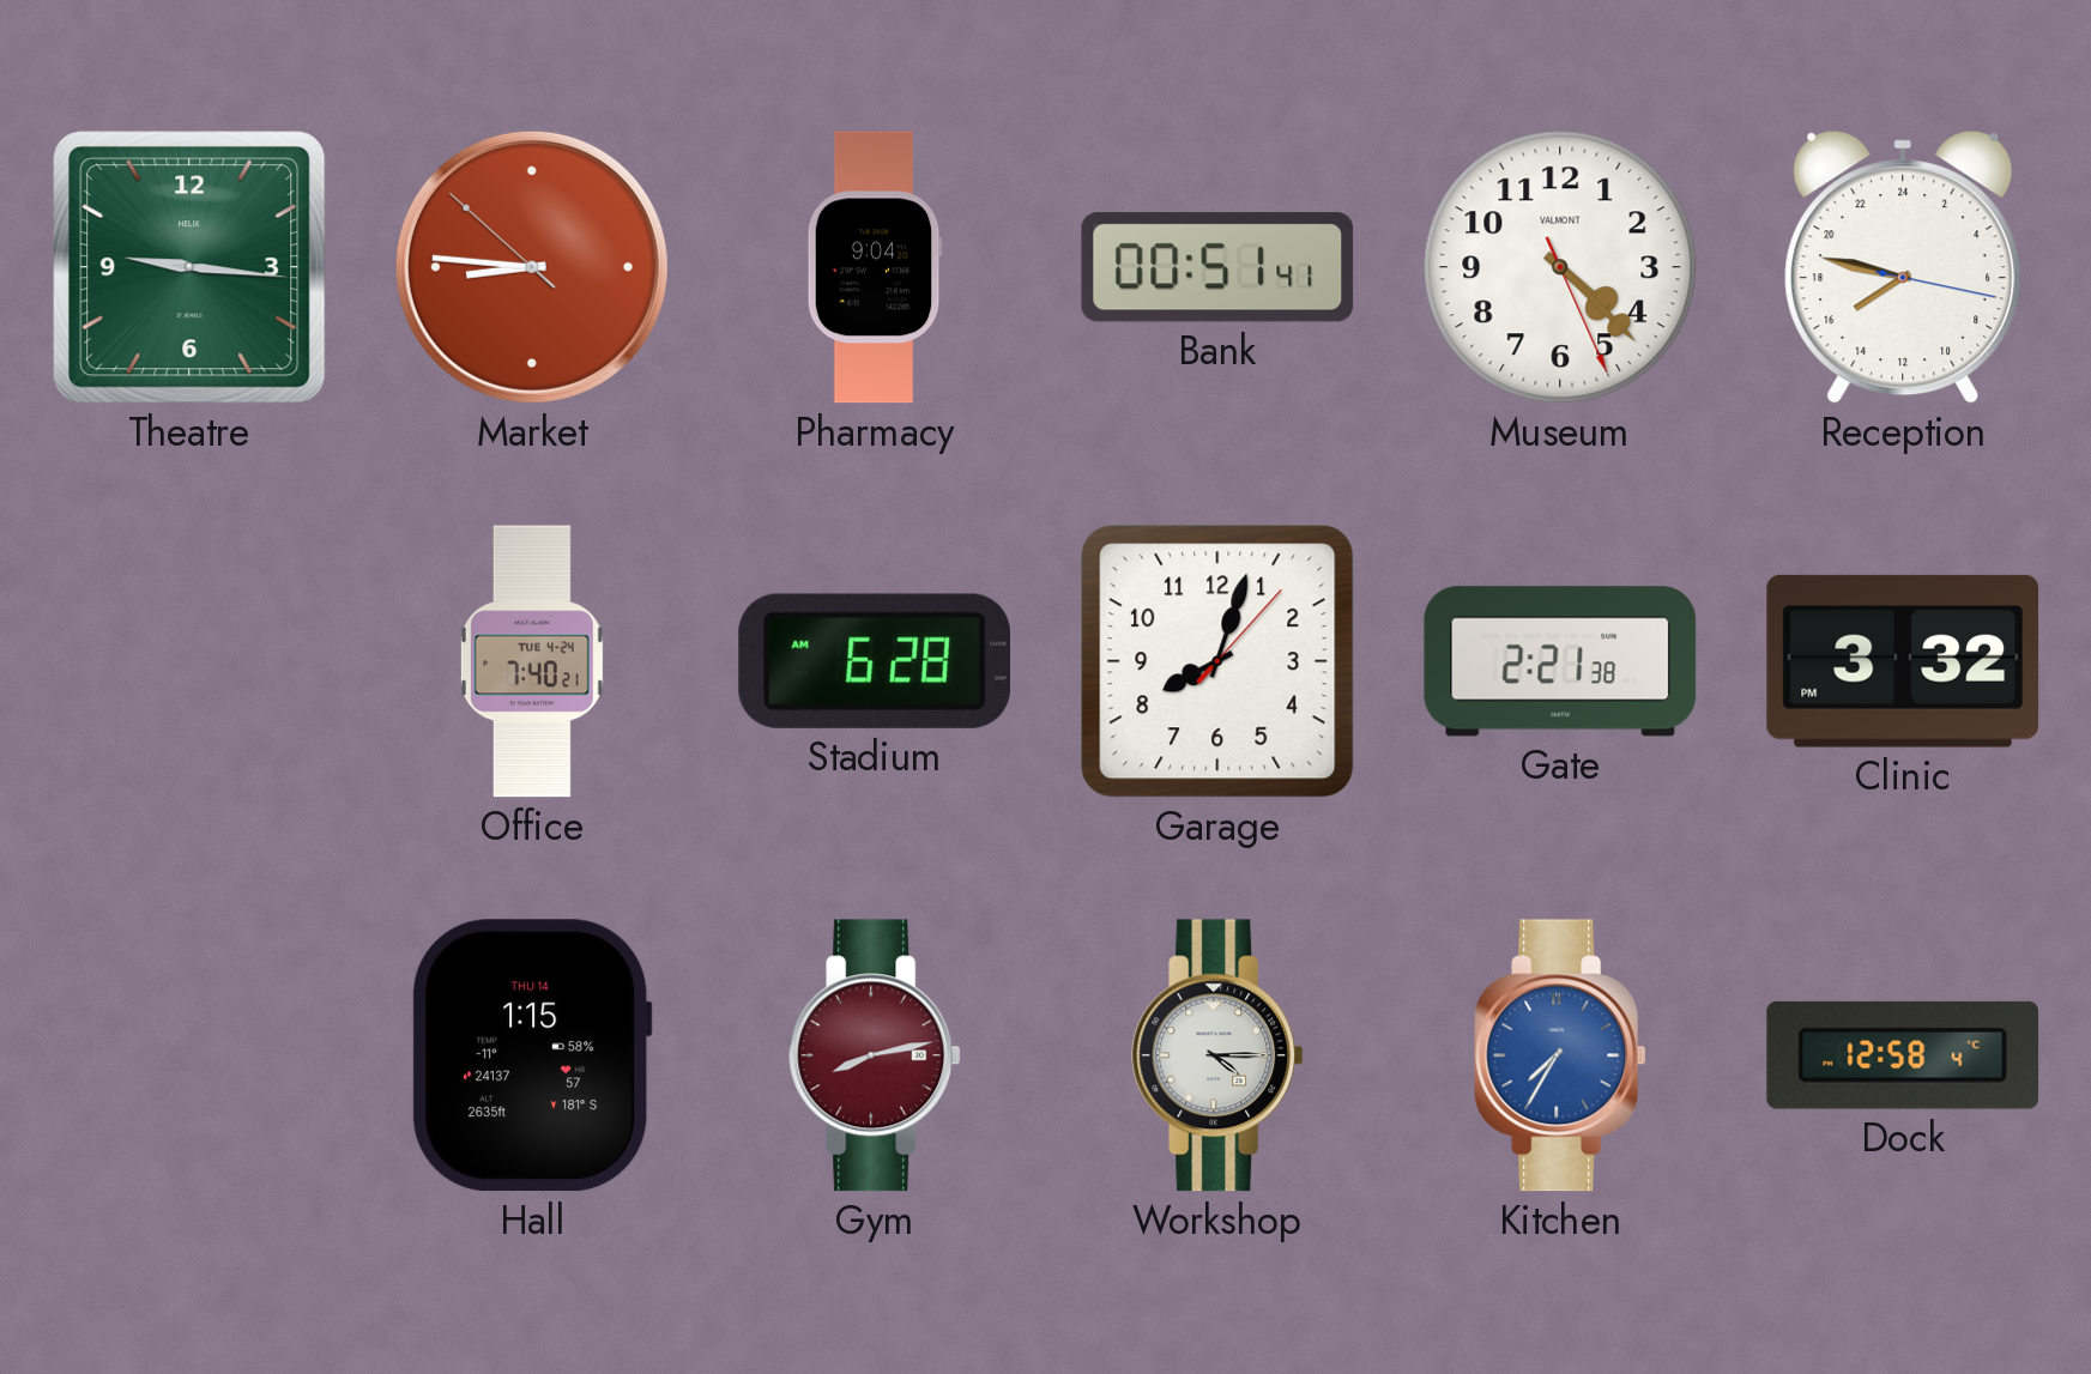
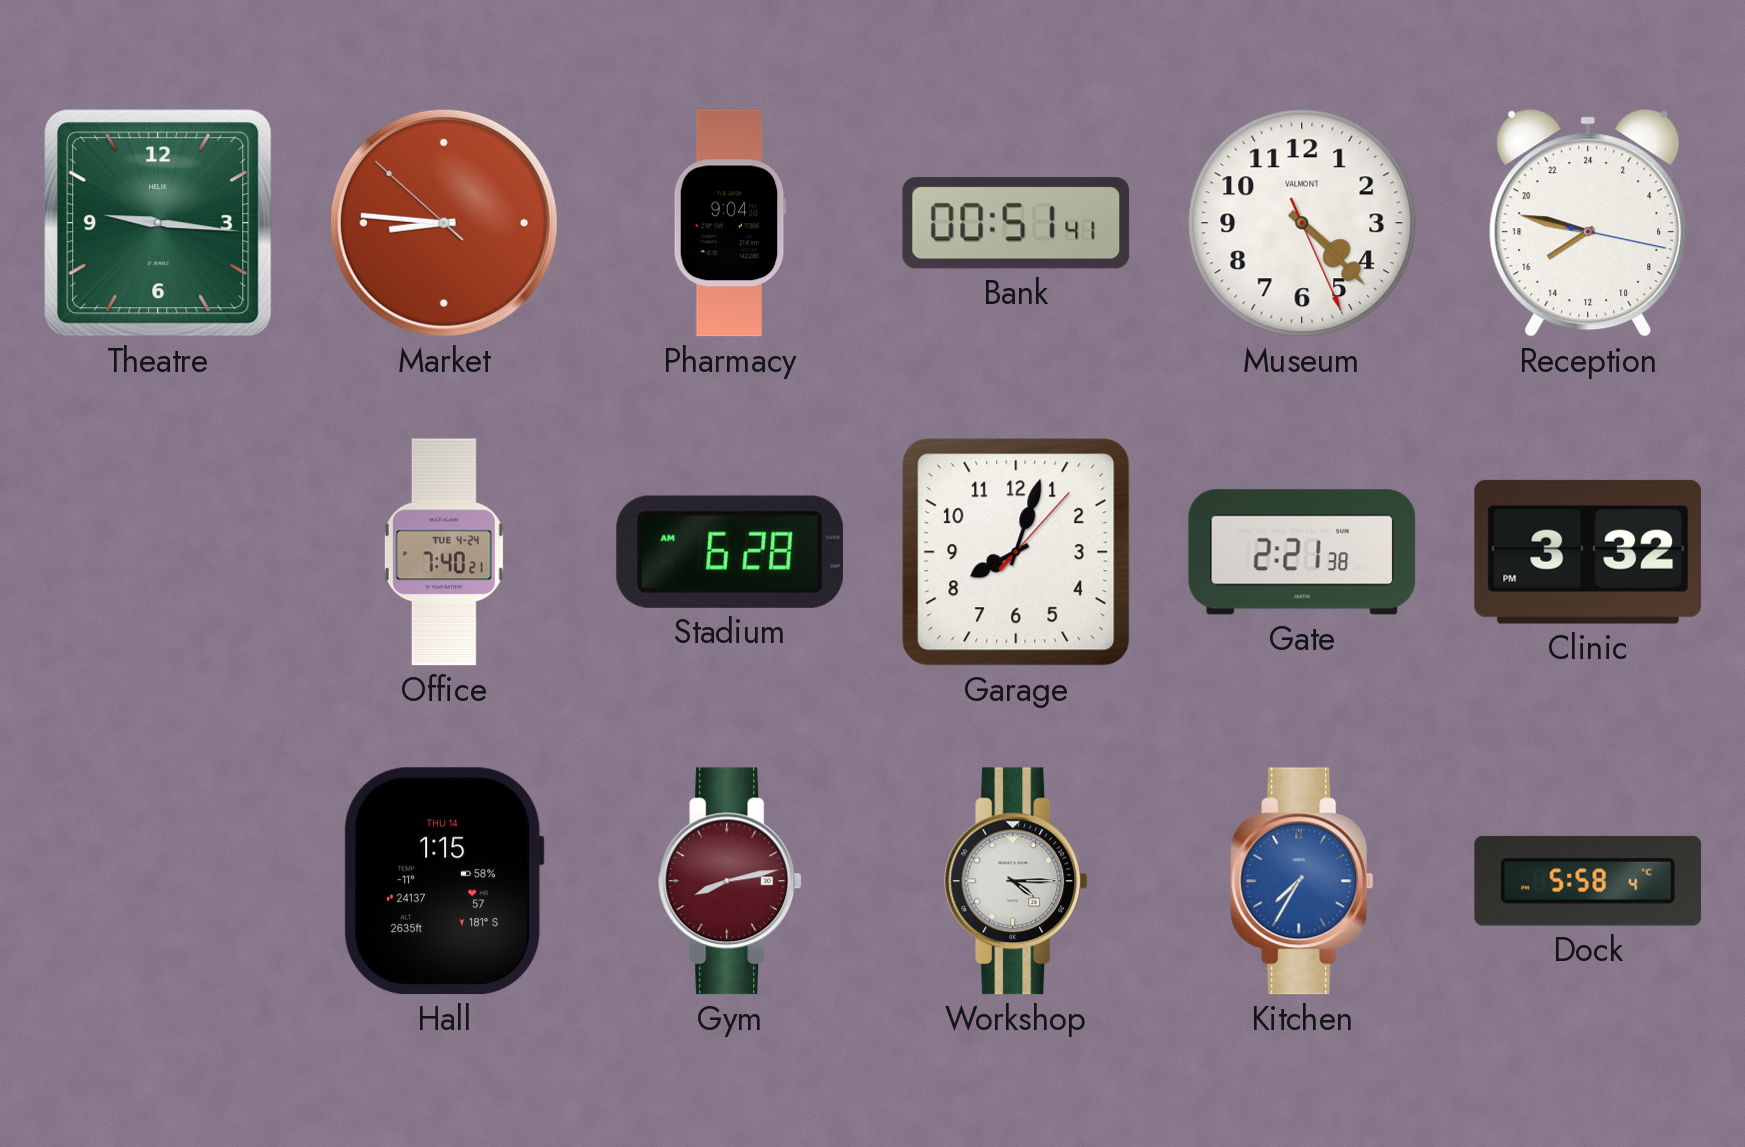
Dock: 12:58 -> 5:58 (1588, 881)
